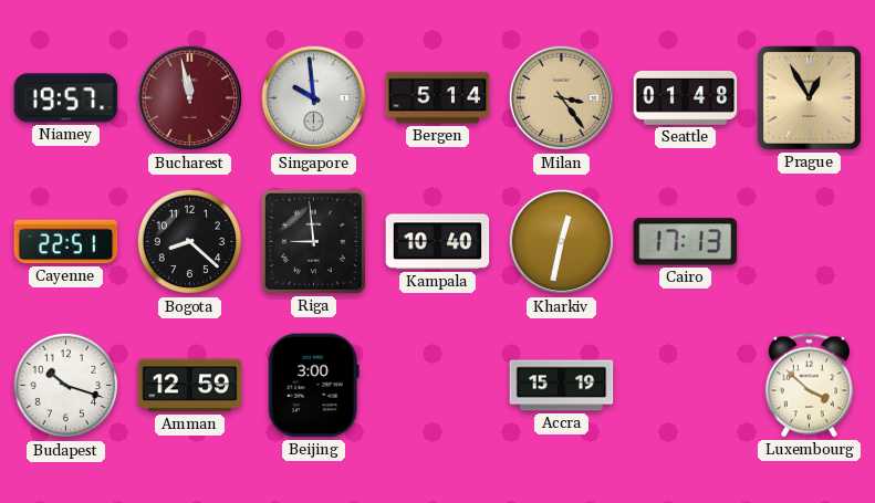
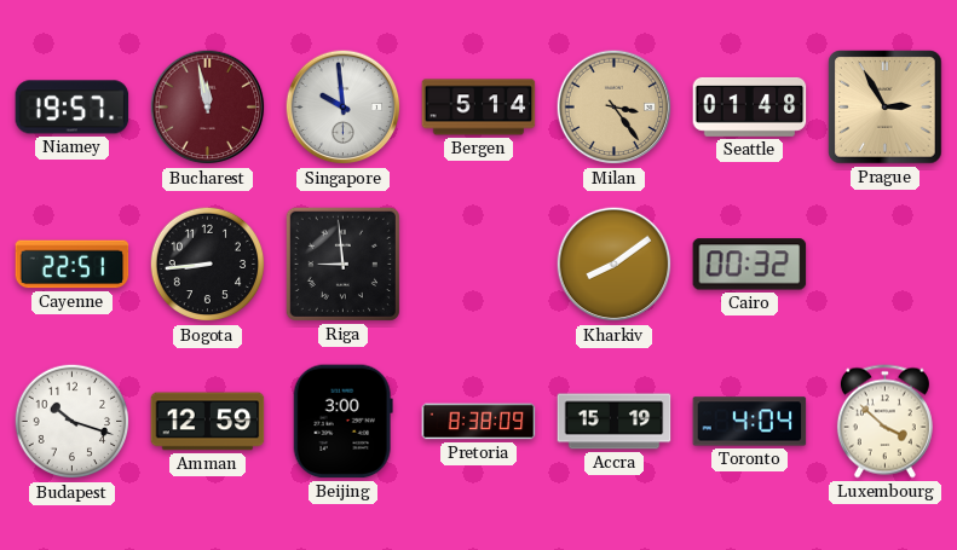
Prague: 12:55 -> 2:55 (886, 108)
Bogota: 8:22 -> 8:44 (208, 265)
Kampala: 10:40 -> none (438, 242)
Kharkiv: 12:32 -> 8:09 (615, 265)
Cairo: 17:13 -> 00:32 (750, 265)
Pretoria: none -> 8:38 (479, 422)
Toronto: none -> 4:04 (750, 422)
